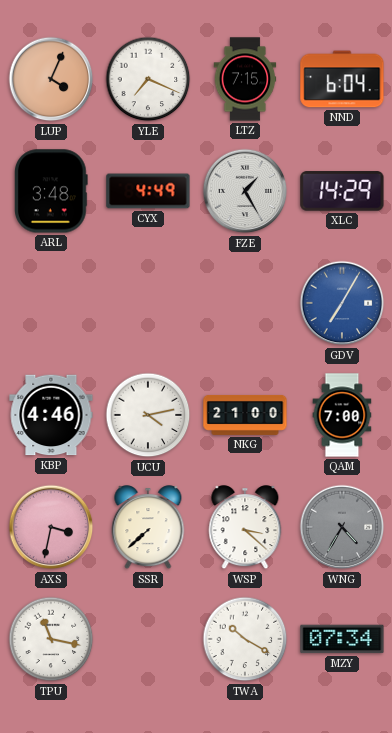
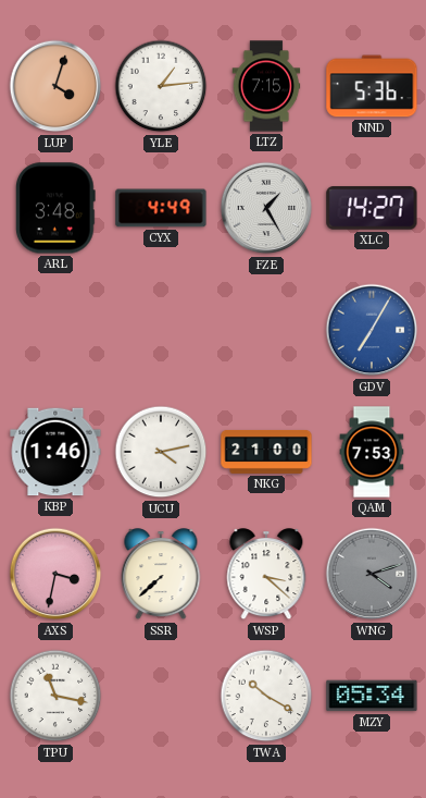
LUP: 4:04 -> 4:03 (55, 86)
YLE: 7:19 -> 1:14 (161, 86)
NND: 6:04 -> 5:36 (372, 86)
XLC: 14:29 -> 14:27 (372, 208)
KBP: 4:46 -> 1:46 (55, 452)
QAM: 7:00 -> 7:53 (372, 452)
WNG: 4:35 -> 4:12 (372, 574)
MZY: 07:34 -> 05:34 (372, 696)
